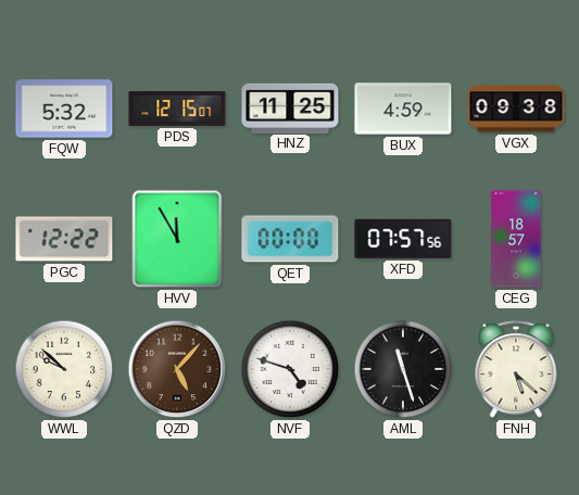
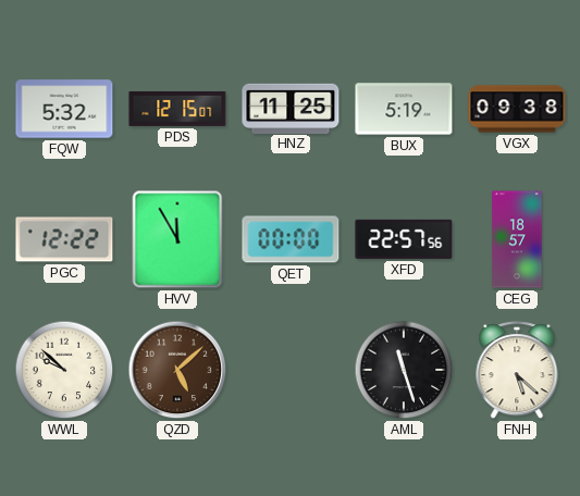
BUX: 4:59 -> 5:19 (404, 109)
XFD: 07:57 -> 22:57 (404, 239)
QZD: 5:07 -> 5:08 (177, 370)
NVF: 4:48 -> none (290, 369)
